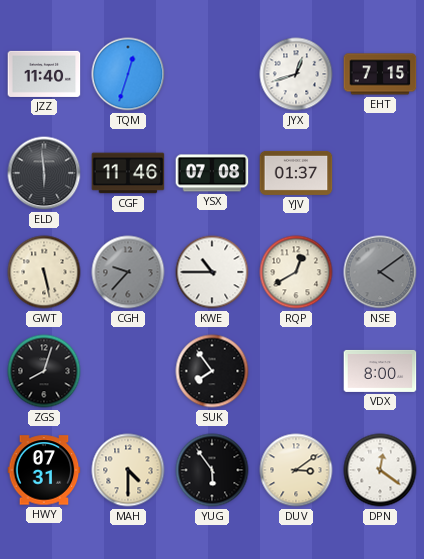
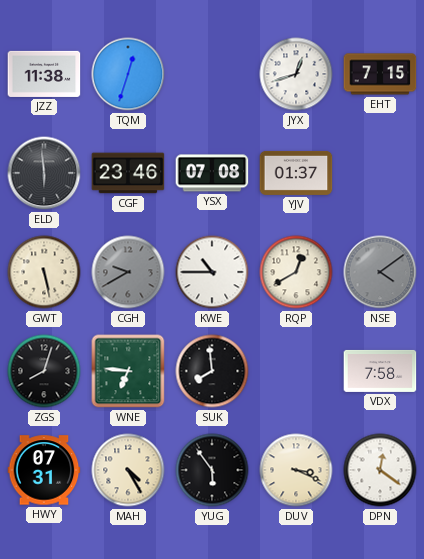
JZZ: 11:40 -> 11:38 (44, 74)
CGF: 11:46 -> 23:46 (128, 173)
CGH: 9:37 -> 9:40 (128, 272)
WNE: none -> 6:46 (128, 371)
SUK: 7:54 -> 7:59 (212, 371)
VDX: 8:00 -> 7:58 (380, 371)
MAH: 4:30 -> 4:25 (128, 470)
DUV: 3:09 -> 3:19 (296, 470)
